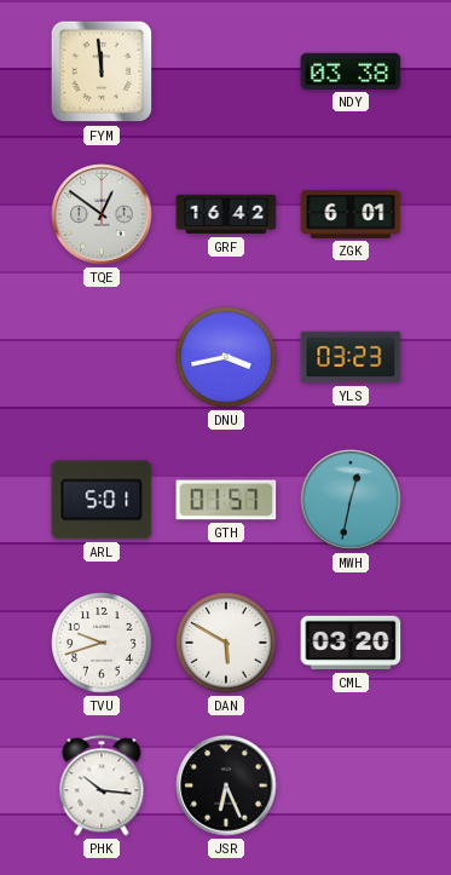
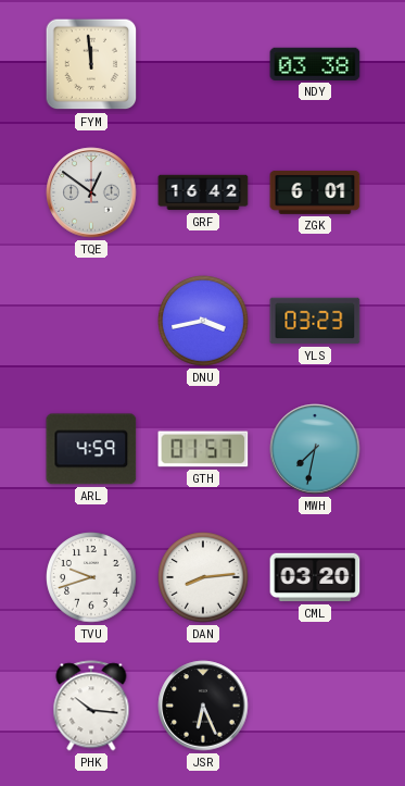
ARL: 5:01 -> 4:59 (91, 449)
MWH: 12:32 -> 7:32 (315, 449)
DAN: 5:50 -> 8:14 (203, 577)
